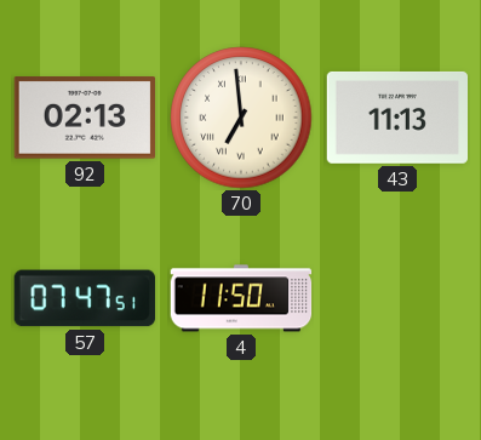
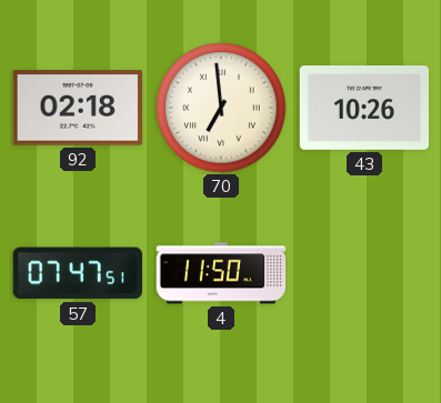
92: 02:13 -> 02:18 (77, 108)
43: 11:13 -> 10:26 (363, 108)
